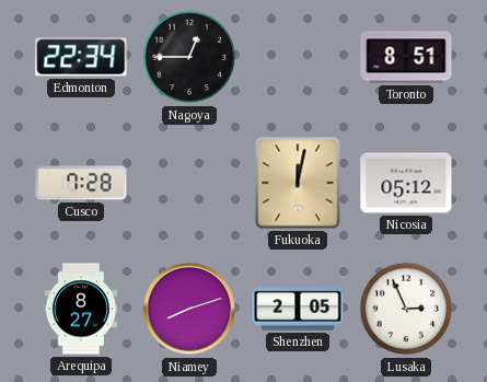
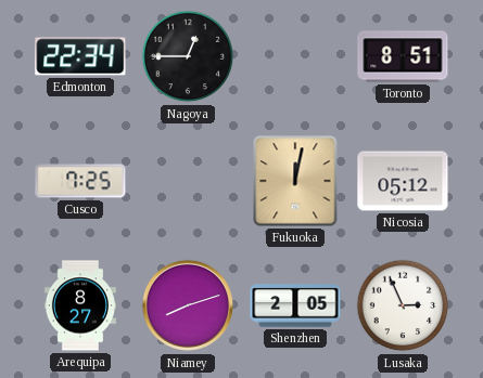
Cusco: 7:28 -> 7:25 (80, 181)
